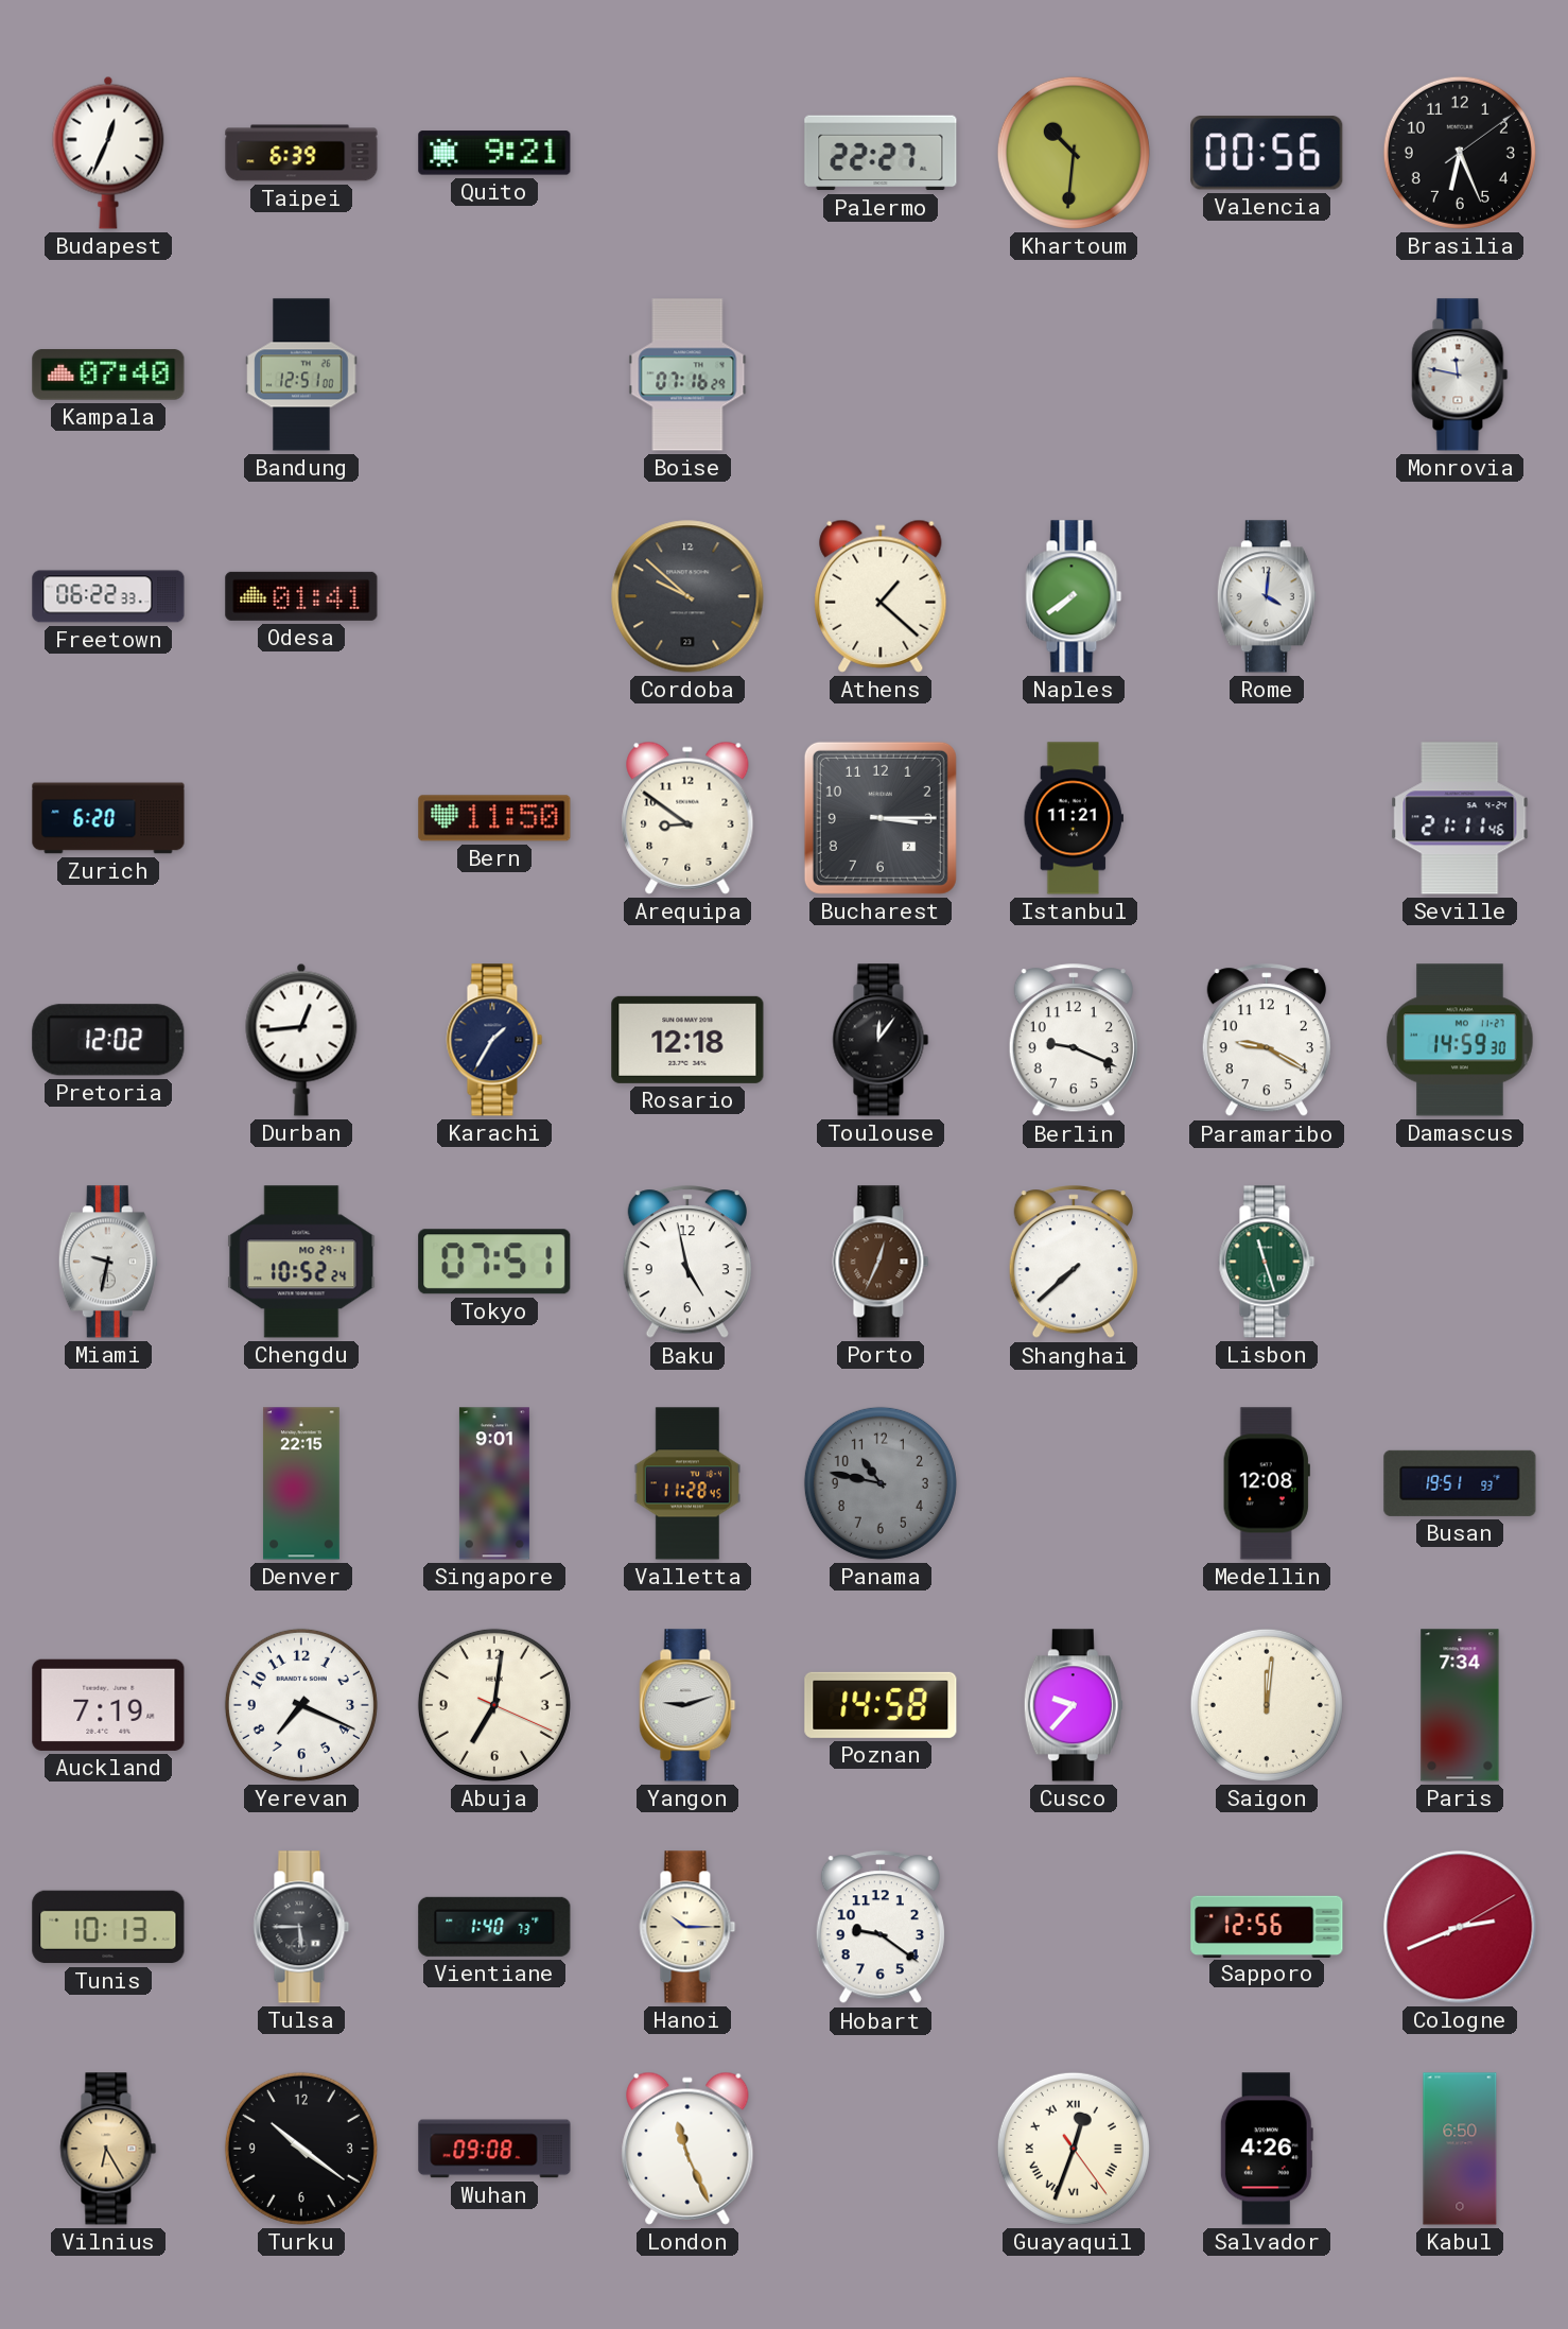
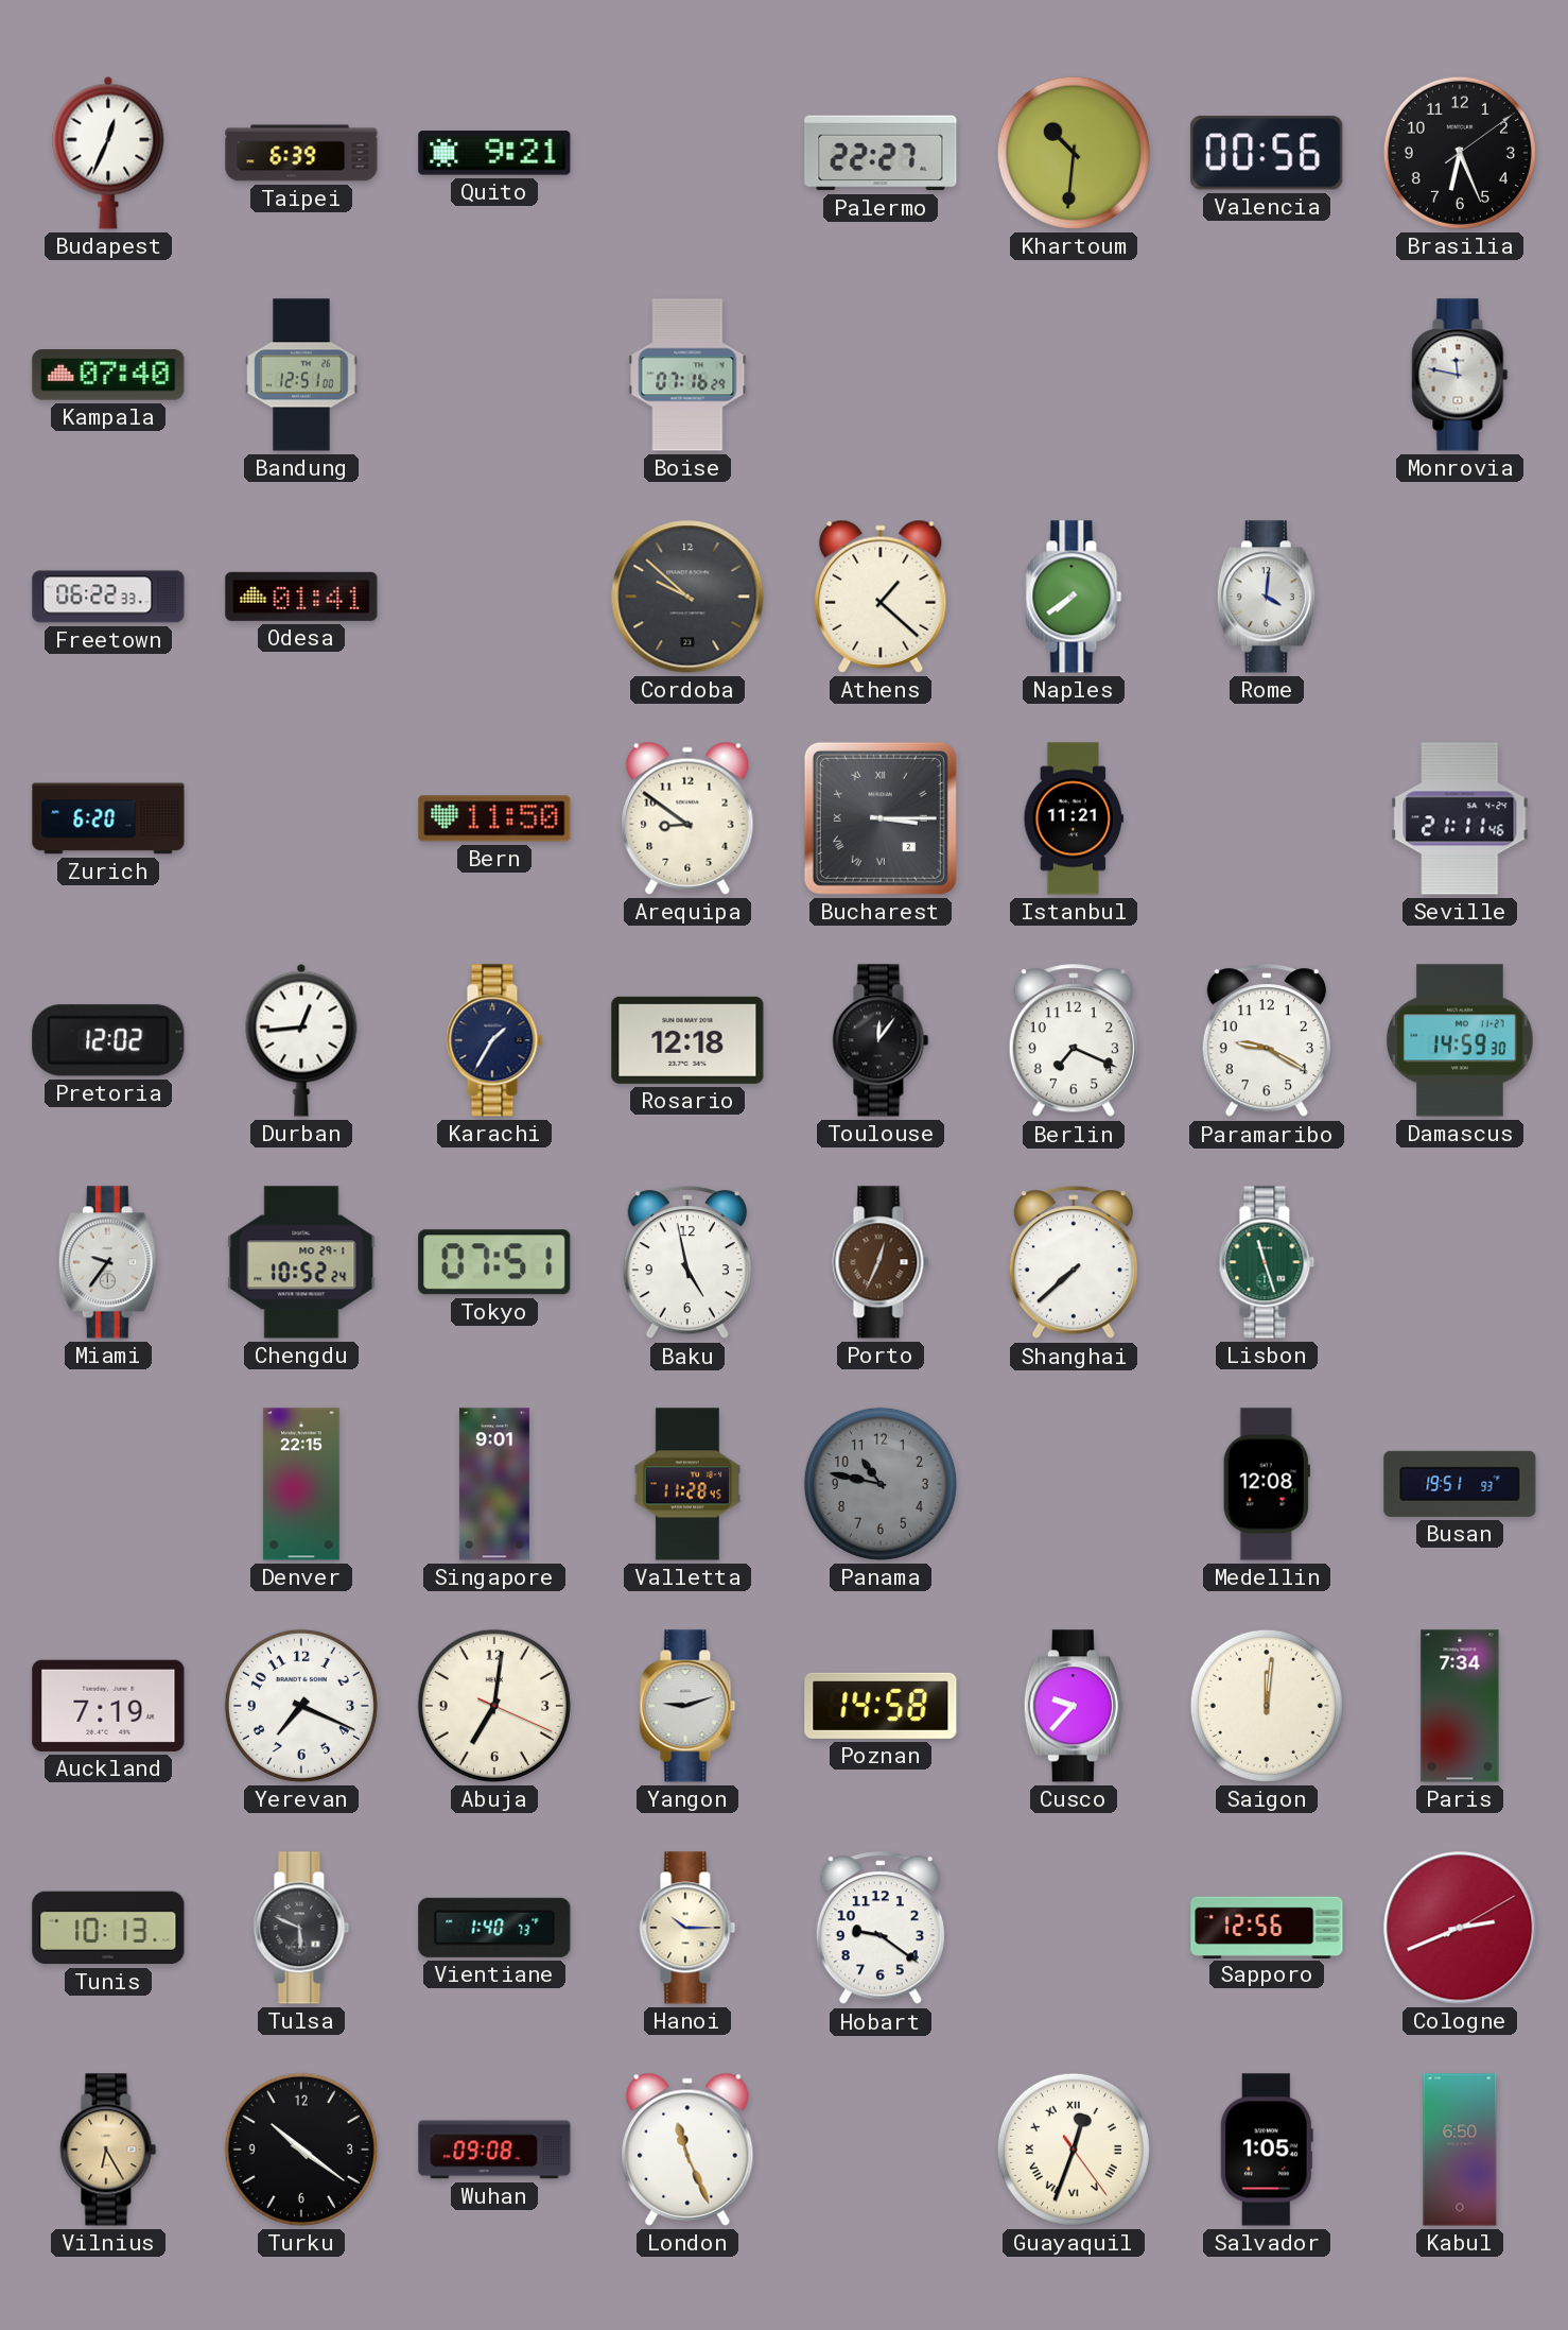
Bucharest numerals: Arabic -> Roman (881, 818)
Berlin: 9:19 -> 7:19 (1074, 1041)
Miami: 9:32 -> 9:36 (108, 1262)
Tulsa: 5:45 -> 5:49 (301, 1928)
Salvador: 4:26 -> 1:05 (1267, 2150)
